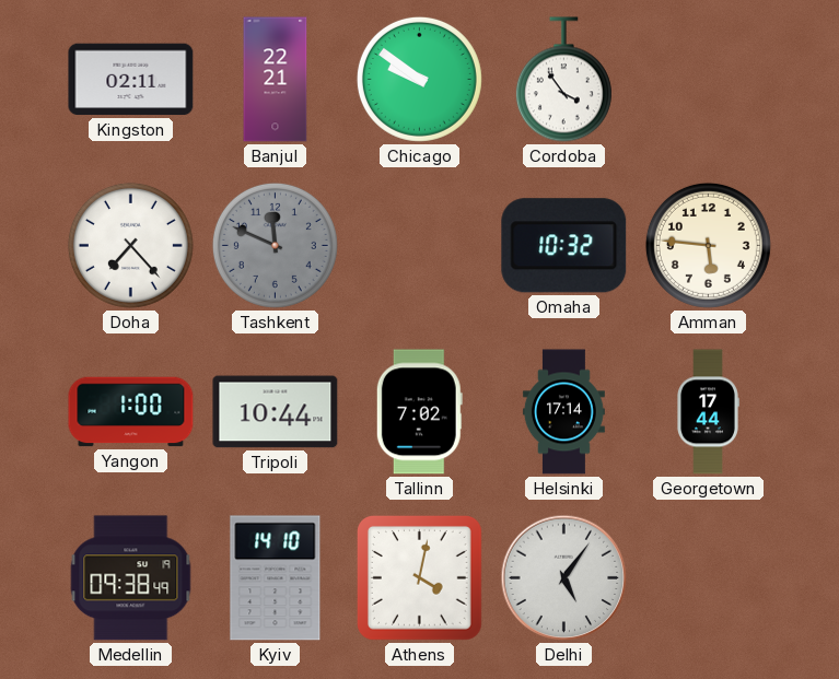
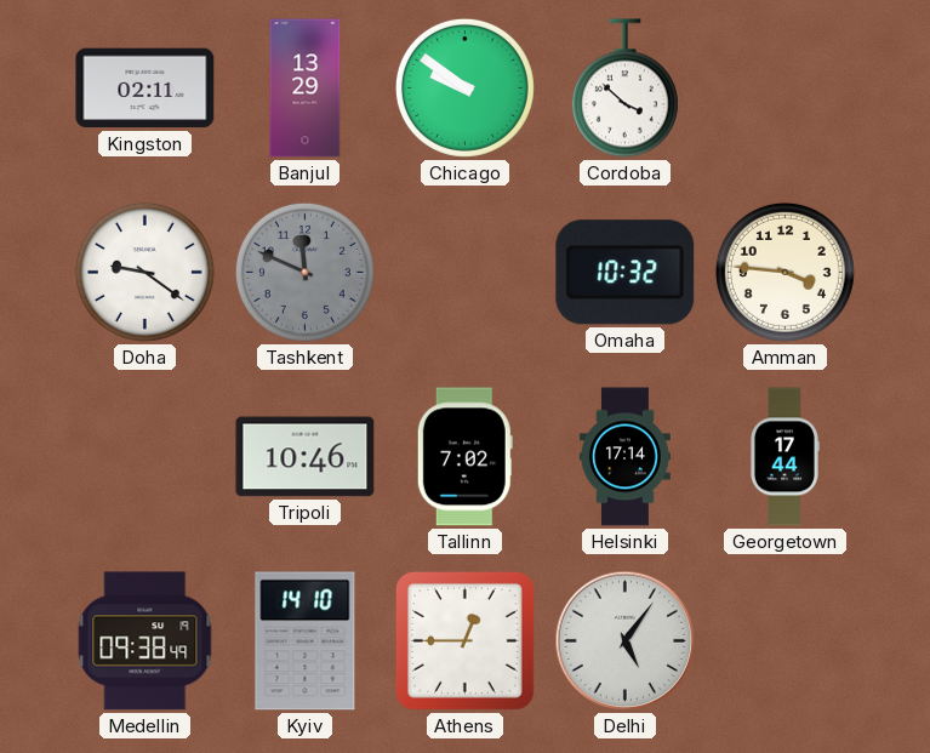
Banjul: 22:21 -> 13:29 (306, 89)
Cordoba: 3:54 -> 3:52 (624, 89)
Doha: 7:23 -> 9:21 (144, 272)
Amman: 5:46 -> 3:46 (784, 272)
Yangon: 1:00 -> none (131, 412)
Tripoli: 10:44 -> 10:46 (306, 457)
Athens: 4:02 -> 12:45 (464, 640)
